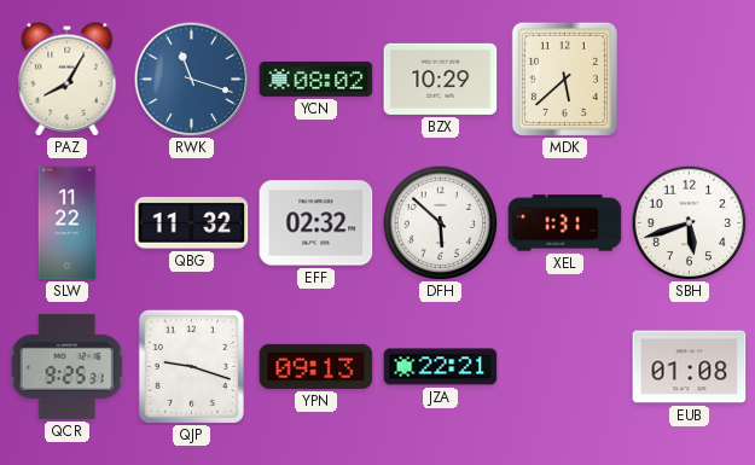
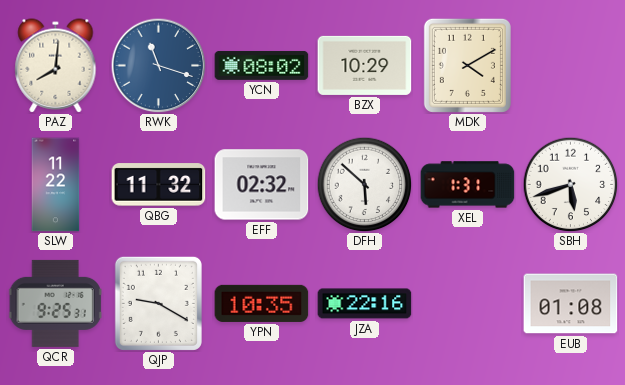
PAZ: 8:05 -> 8:01 (56, 66)
MDK: 5:38 -> 4:10 (467, 65)
QJP: 9:18 -> 9:20 (158, 303)
YPN: 09:13 -> 10:35 (262, 303)
JZA: 22:21 -> 22:16 (365, 304)
